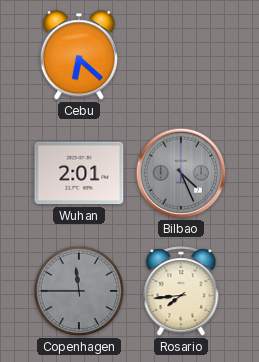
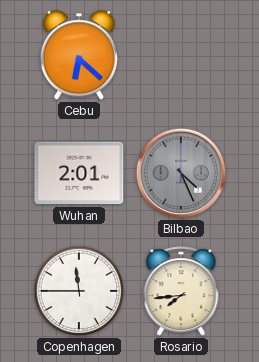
Copenhagen dial: grey -> white (79, 291)
